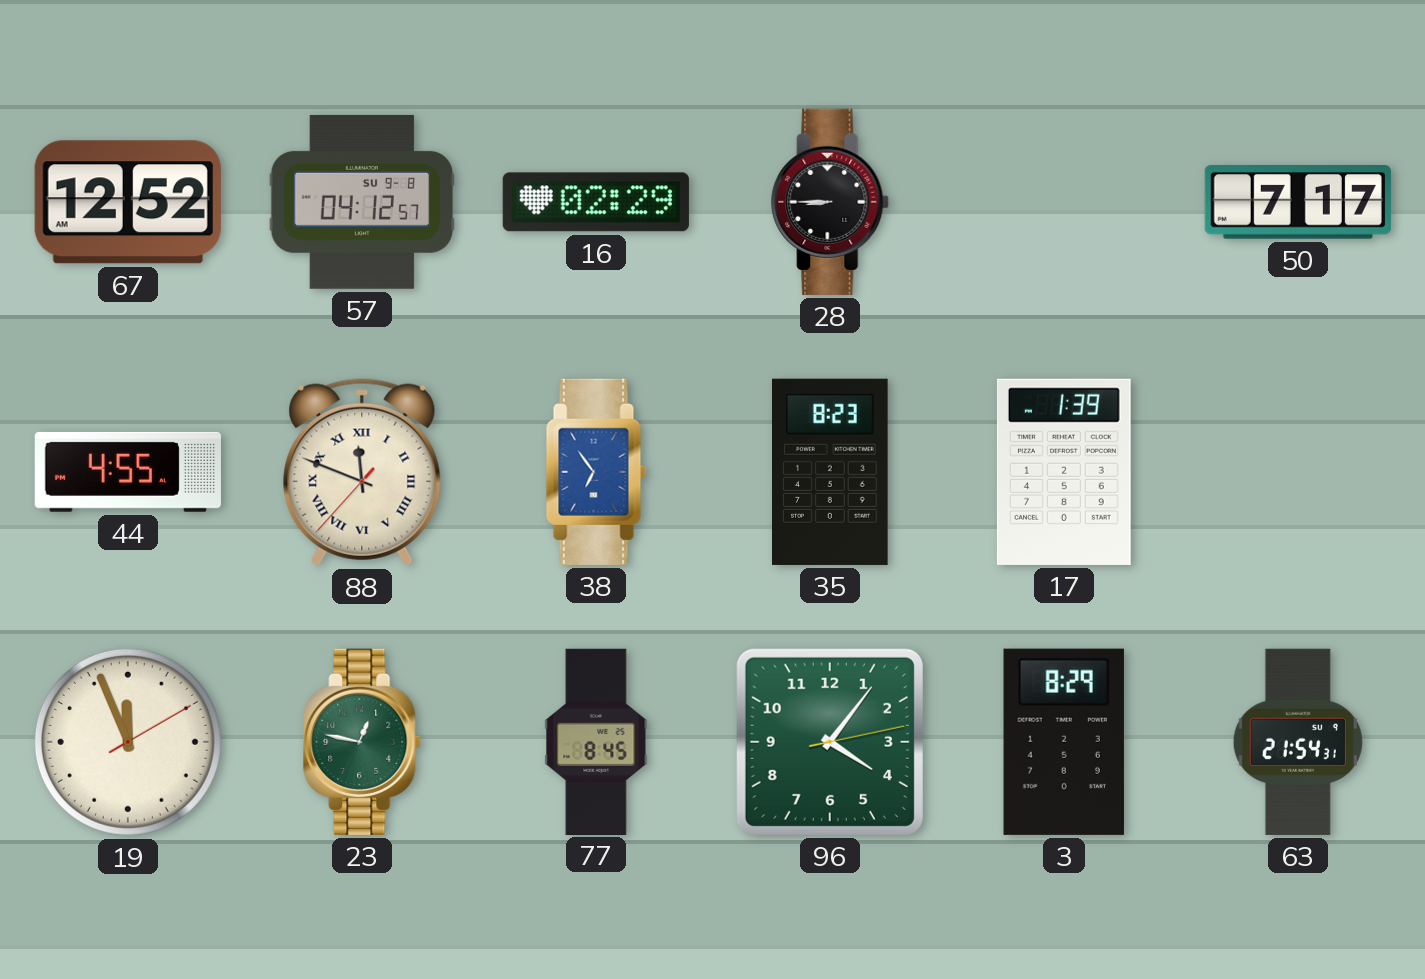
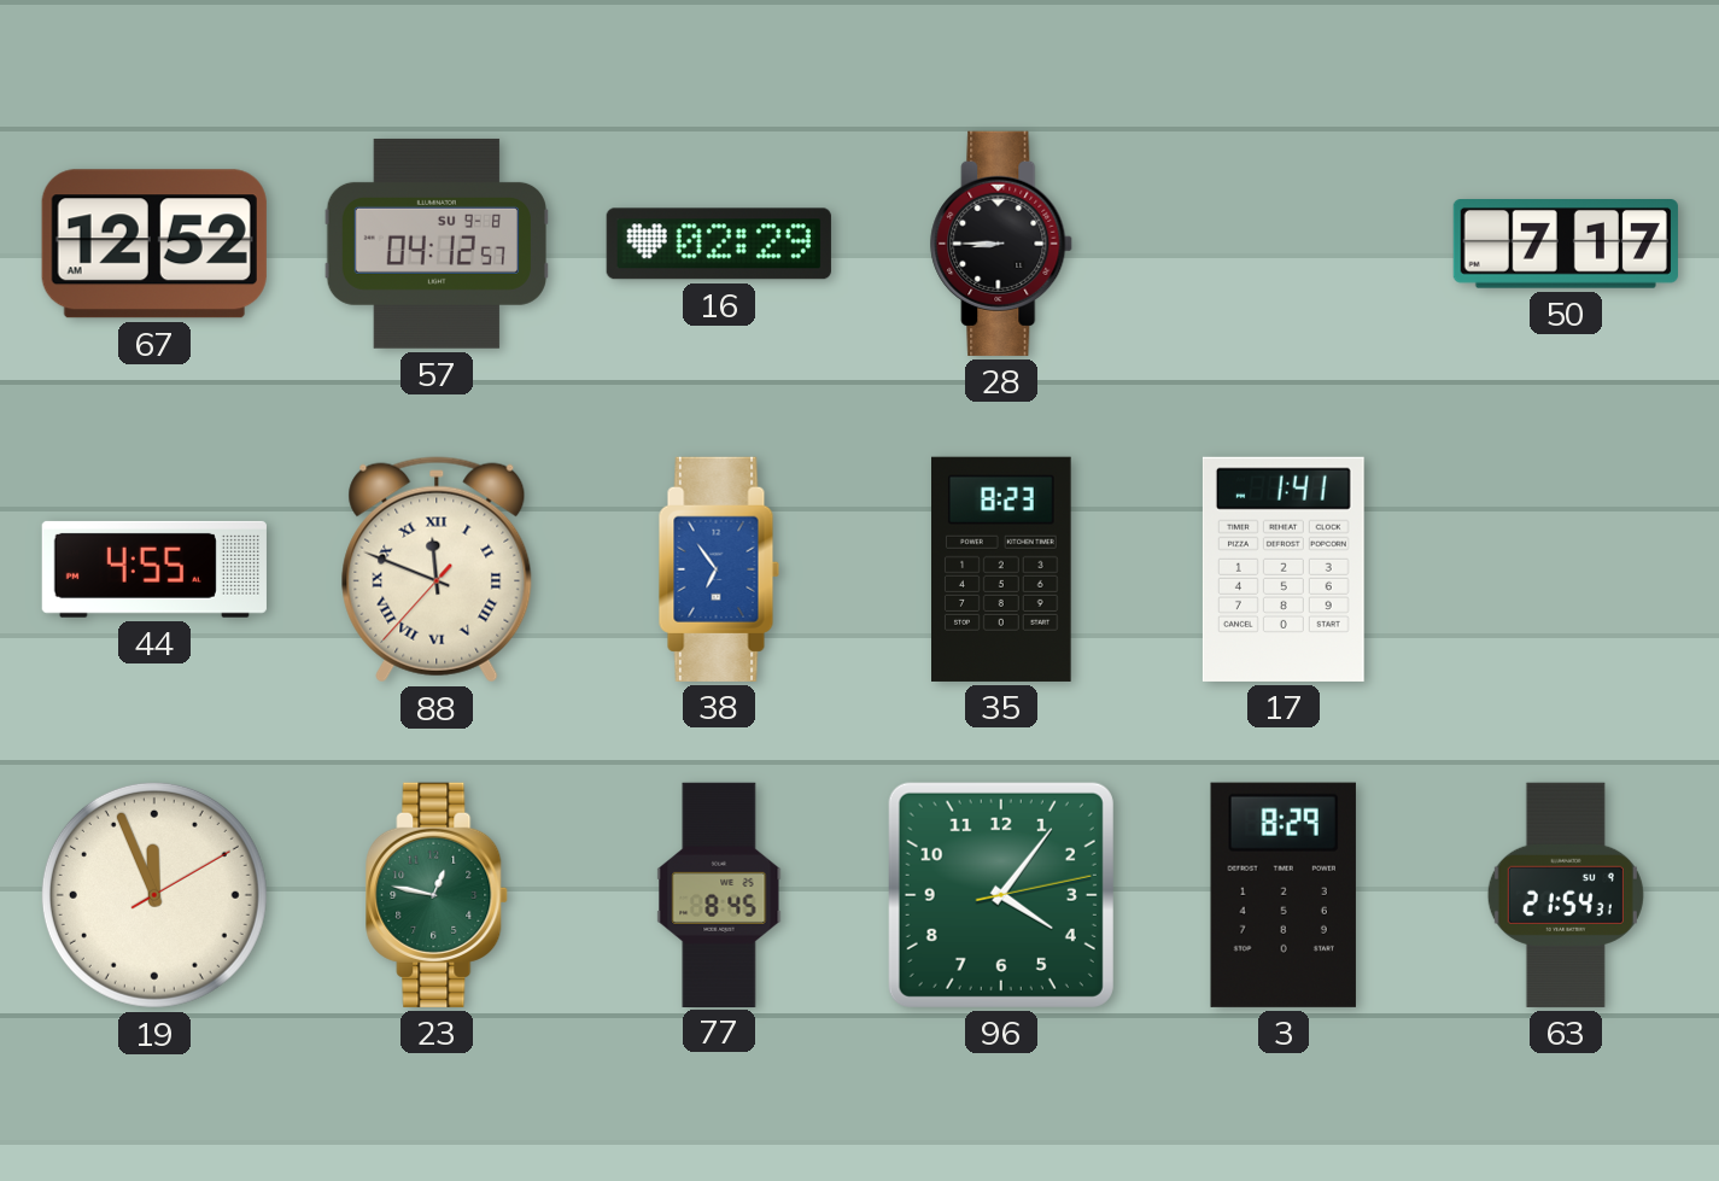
17: 1:39 -> 1:41 (1284, 569)
